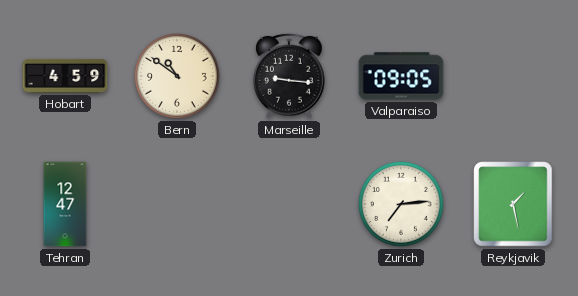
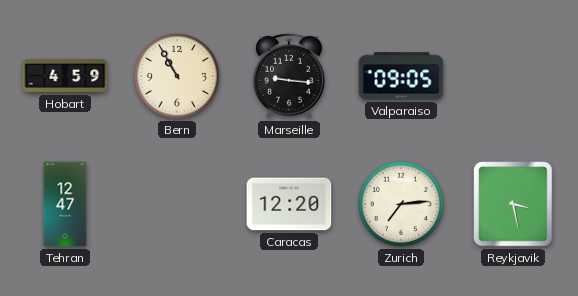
Bern: 10:51 -> 10:55 (178, 77)
Caracas: none -> 12:20 (289, 204)
Reykjavik: 1:28 -> 3:28 (513, 204)
